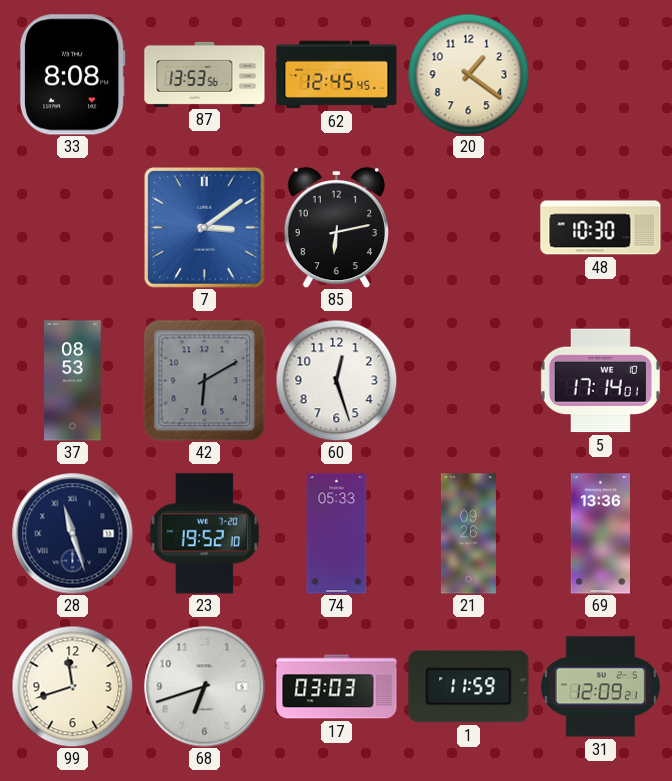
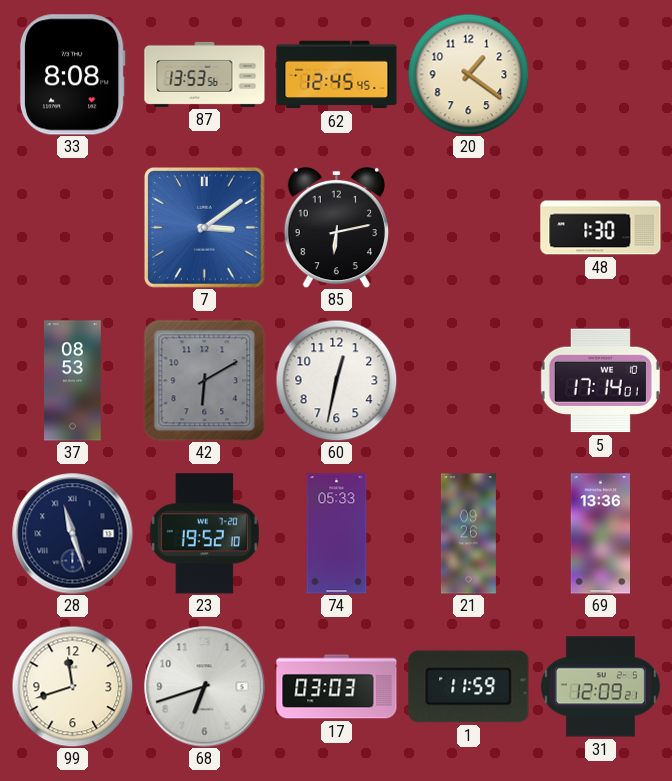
48: 10:30 -> 1:30 (601, 228)
60: 12:27 -> 12:32 (336, 380)
